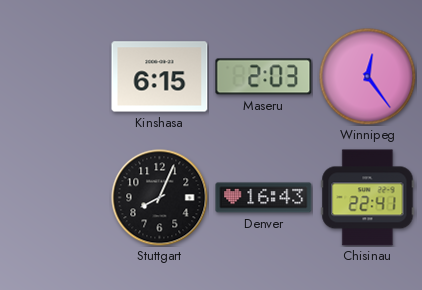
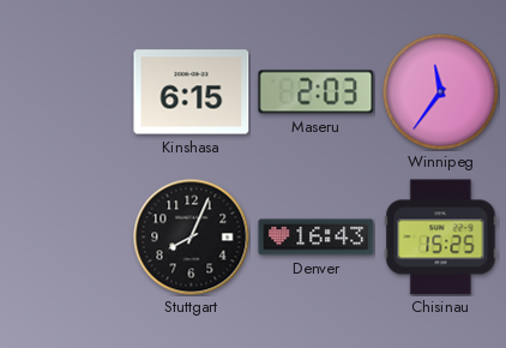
Winnipeg: 12:24 -> 11:36 (440, 91)
Chisinau: 22:41 -> 15:25 (441, 238)
